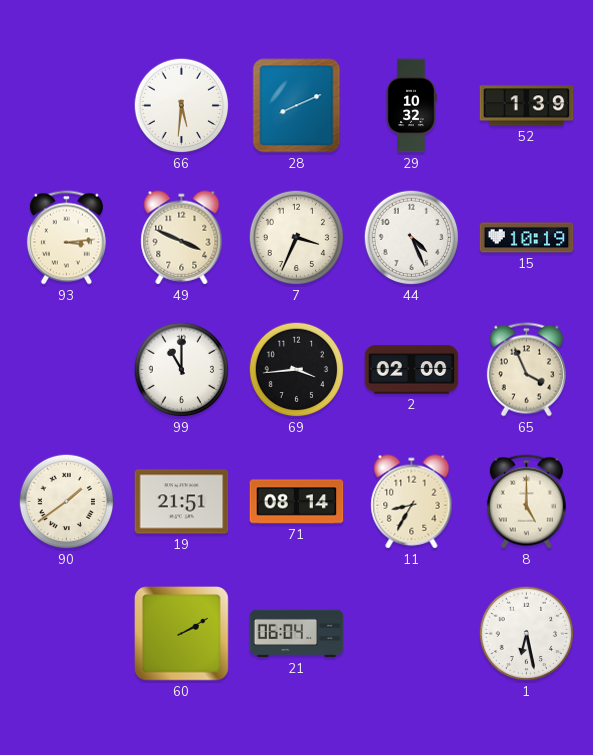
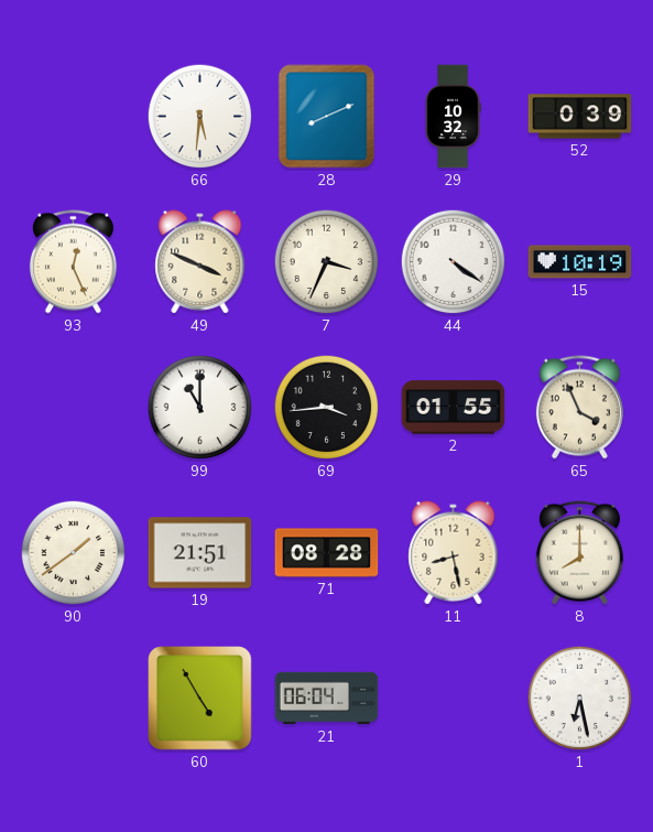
52: 1:39 -> 0:39 (580, 117)
93: 3:14 -> 12:26 (73, 262)
44: 4:26 -> 4:21 (454, 262)
2: 02:00 -> 01:55 (454, 408)
71: 08:14 -> 08:28 (327, 553)
11: 8:35 -> 8:28 (454, 553)
8: 5:00 -> 8:00 (579, 553)
60: 2:10 -> 4:55 (200, 699)
